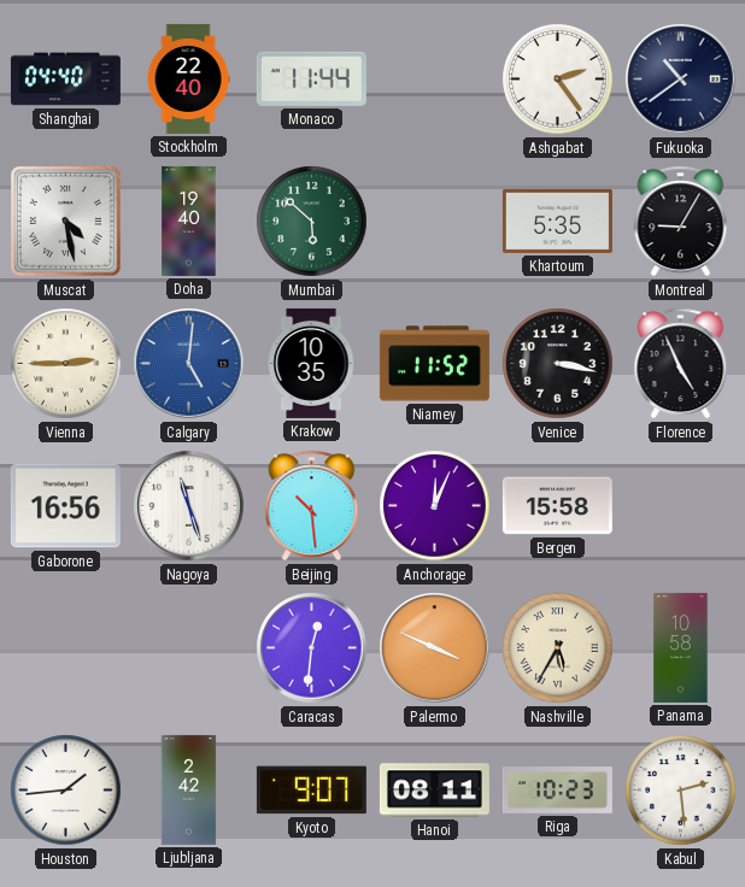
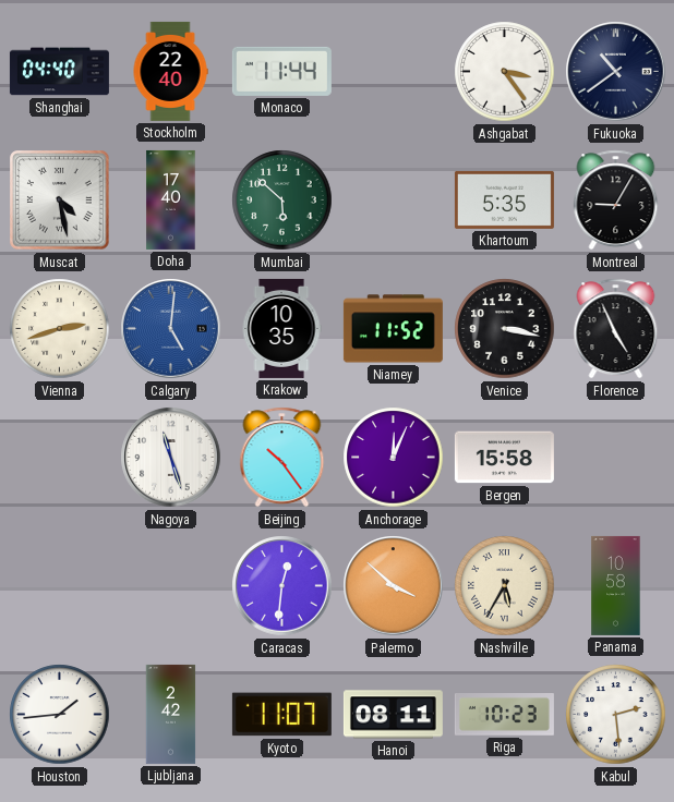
Ashgabat: 2:24 -> 3:24 (505, 72)
Doha: 19:40 -> 17:40 (171, 199)
Vienna: 2:45 -> 2:42 (60, 329)
Gaborone: 16:56 -> none (65, 506)
Beijing: 10:29 -> 10:24 (282, 458)
Palermo: 3:49 -> 3:52 (394, 586)
Kyoto: 9:07 -> 11:07 (281, 715)
